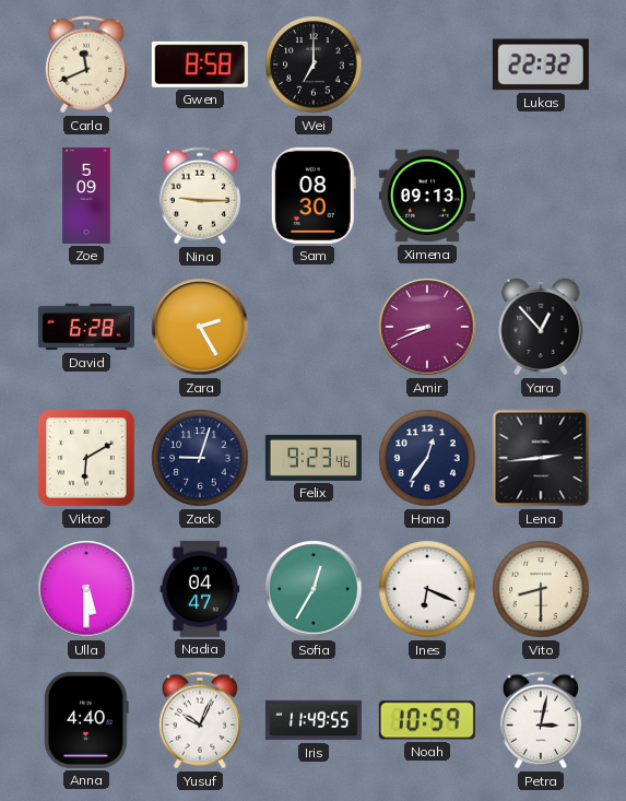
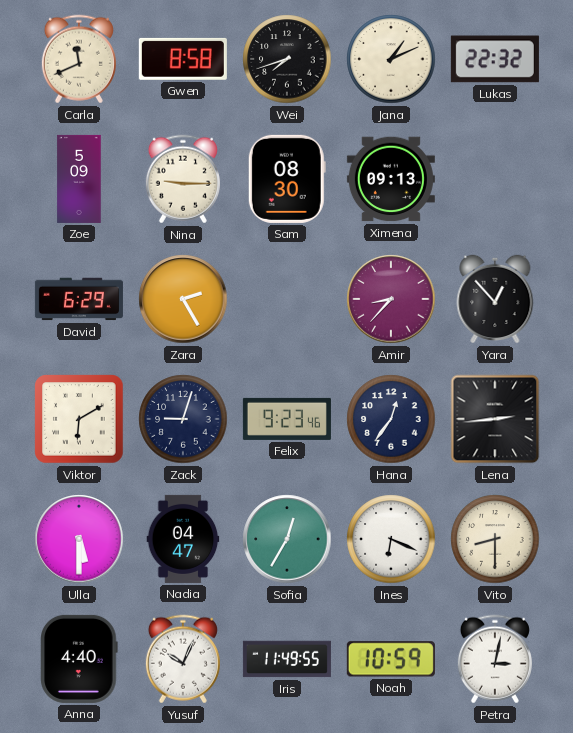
Wei: 7:00 -> 7:42 (287, 59)
Jana: none -> 1:11 (391, 59)
David: 6:28 -> 6:29 (79, 299)
Amir: 8:41 -> 8:37 (391, 299)
